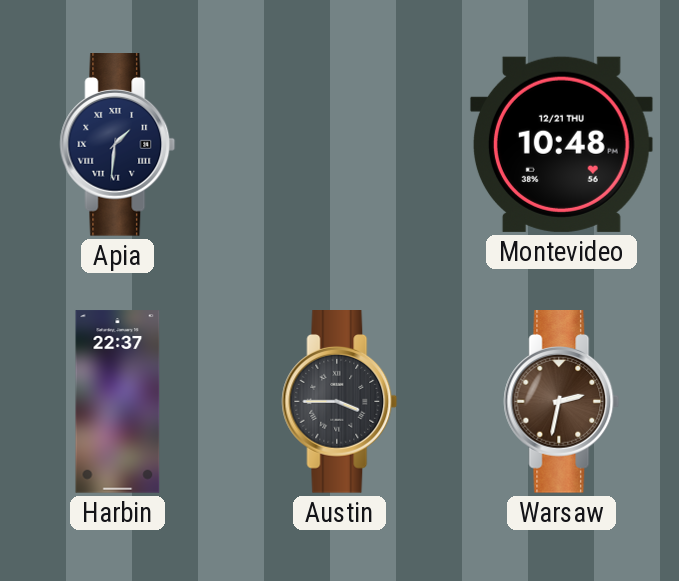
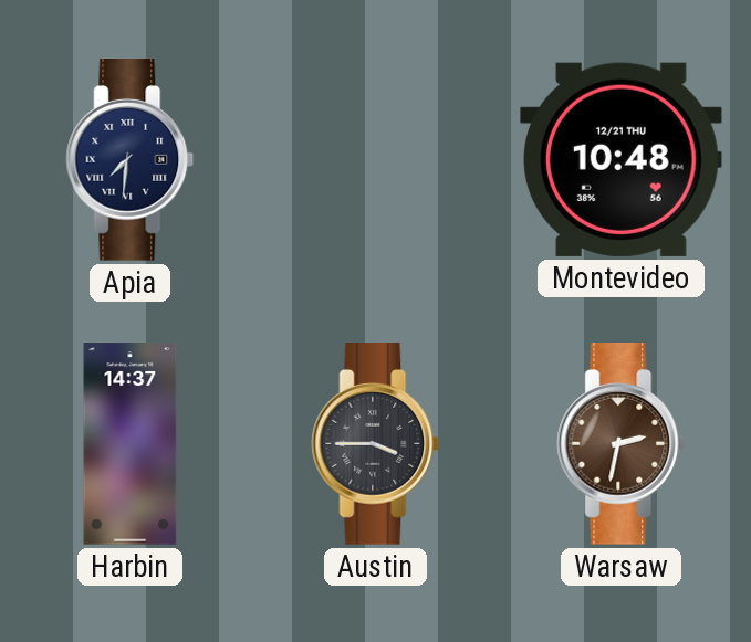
Apia: 1:31 -> 7:31 (131, 160)
Harbin: 22:37 -> 14:37 (131, 444)
